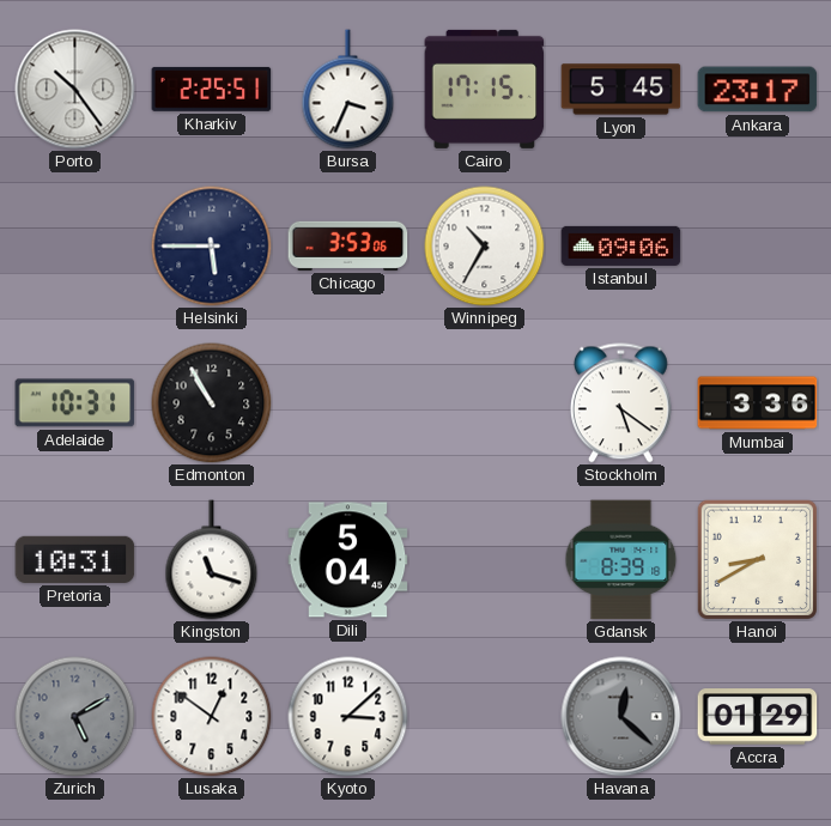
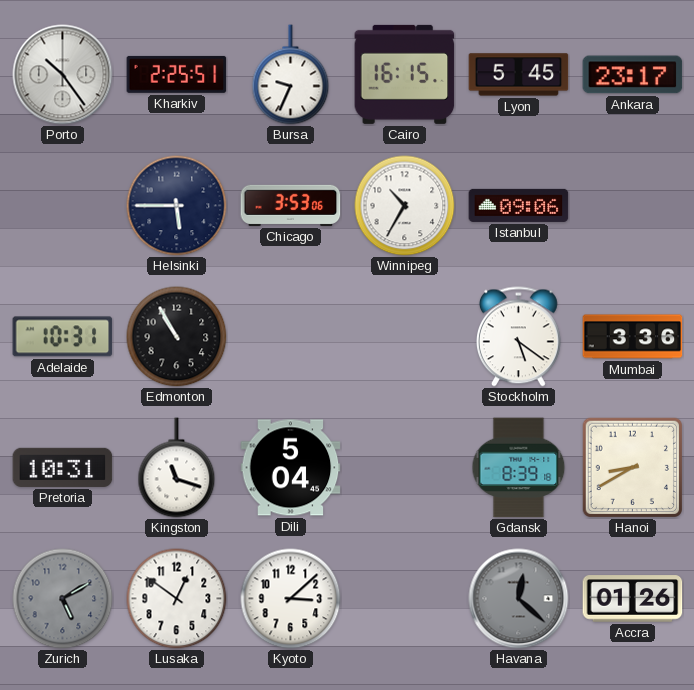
Bursa: 3:34 -> 9:34 (291, 75)
Cairo: 17:15 -> 16:15 (405, 74)
Accra: 01:29 -> 01:26 (633, 599)
